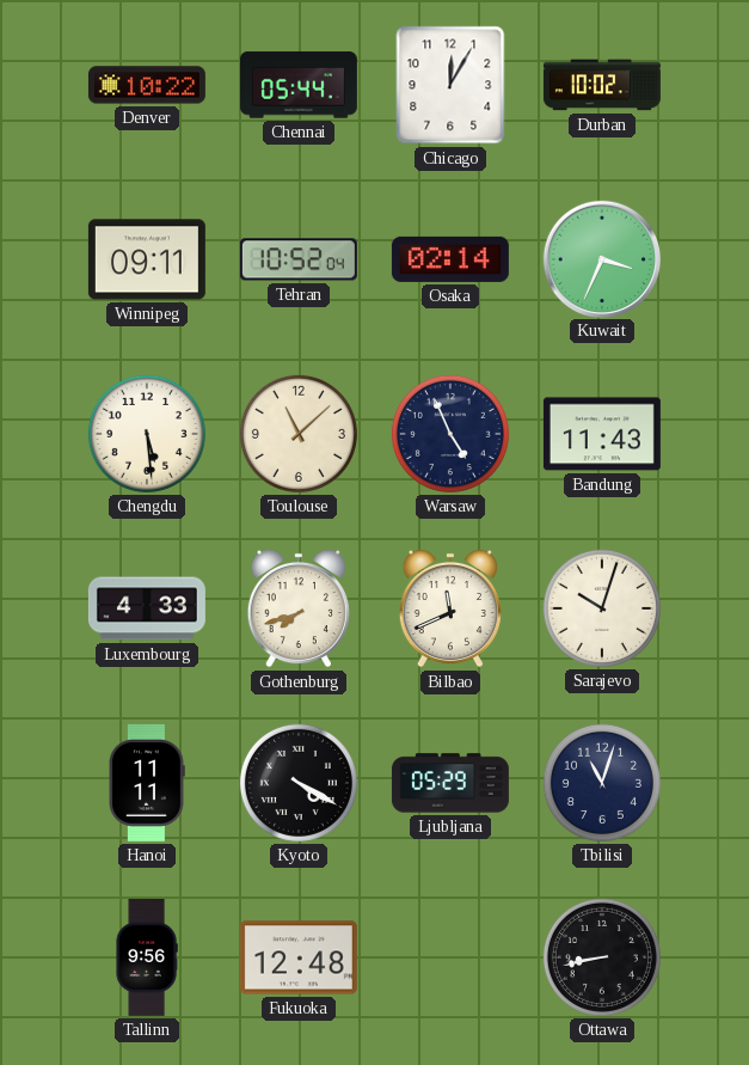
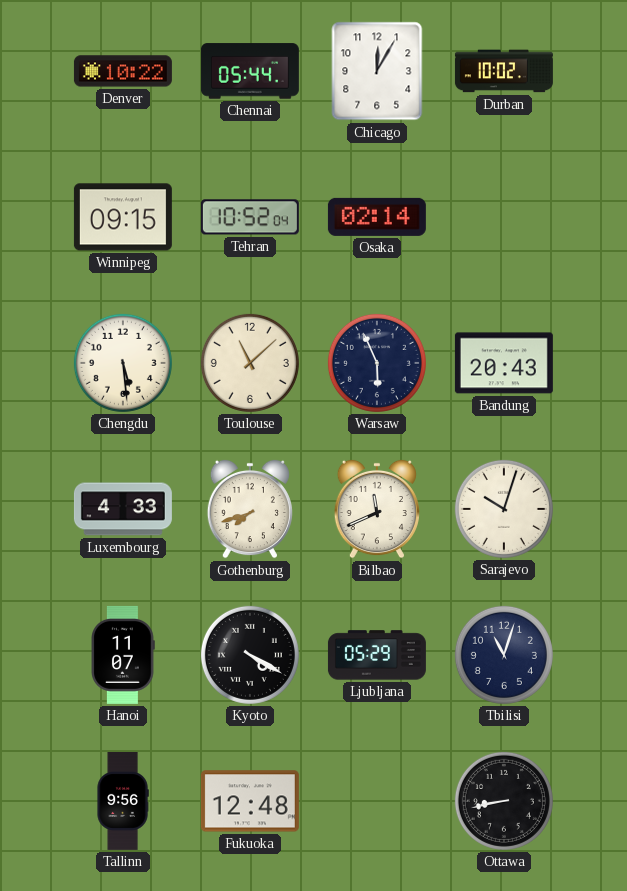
Winnipeg: 09:11 -> 09:15 (123, 217)
Kuwait: 3:34 -> none (601, 258)
Warsaw: 4:56 -> 5:56 (377, 363)
Bandung: 11:43 -> 20:43 (504, 363)
Hanoi: 11:11 -> 11:07 (123, 655)
